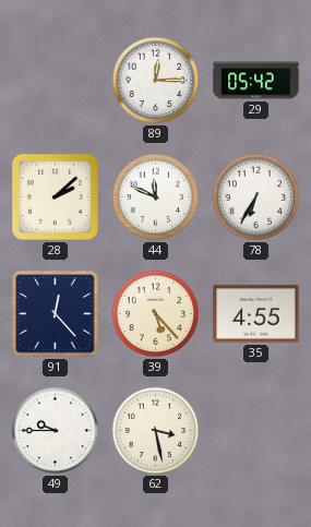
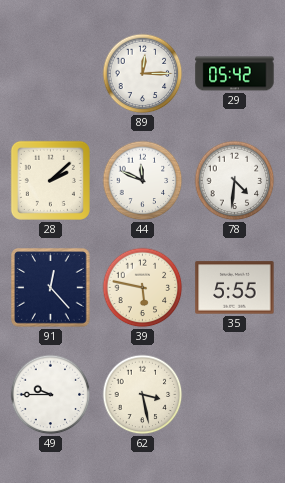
78: 6:35 -> 4:31 (235, 181)
39: 5:23 -> 5:47 (143, 288)
35: 4:55 -> 5:55 (235, 288)
